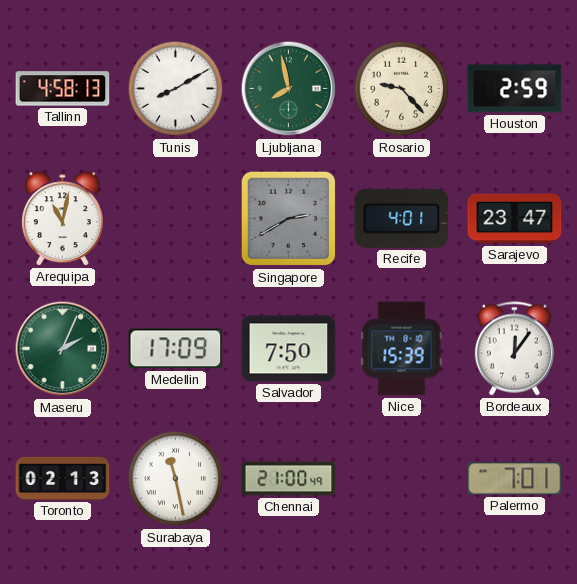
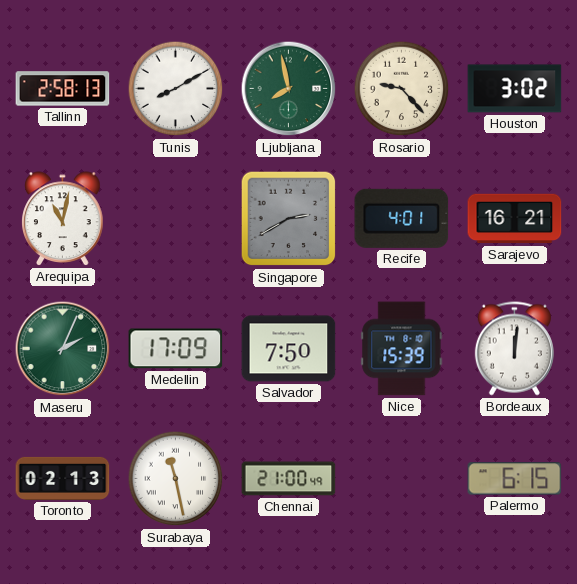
Tallinn: 4:58 -> 2:58 (63, 89)
Houston: 2:59 -> 3:02 (515, 89)
Sarajevo: 23:47 -> 16:21 (515, 219)
Bordeaux: 12:06 -> 12:01 (514, 349)
Palermo: 7:01 -> 6:15 (515, 479)
